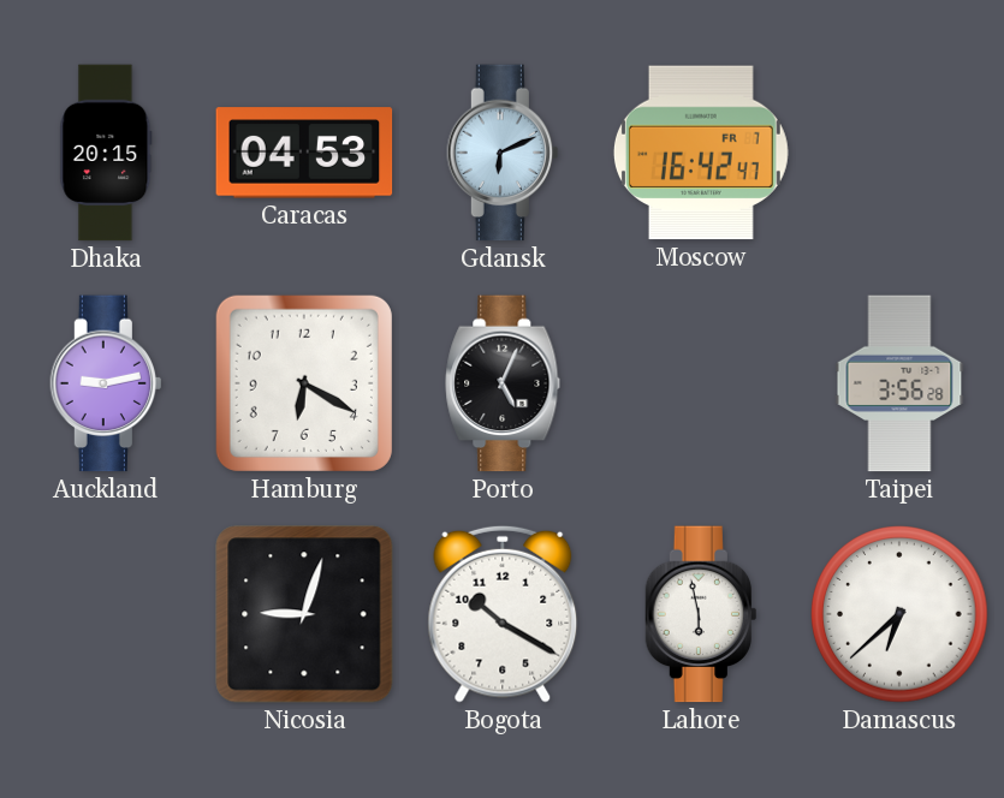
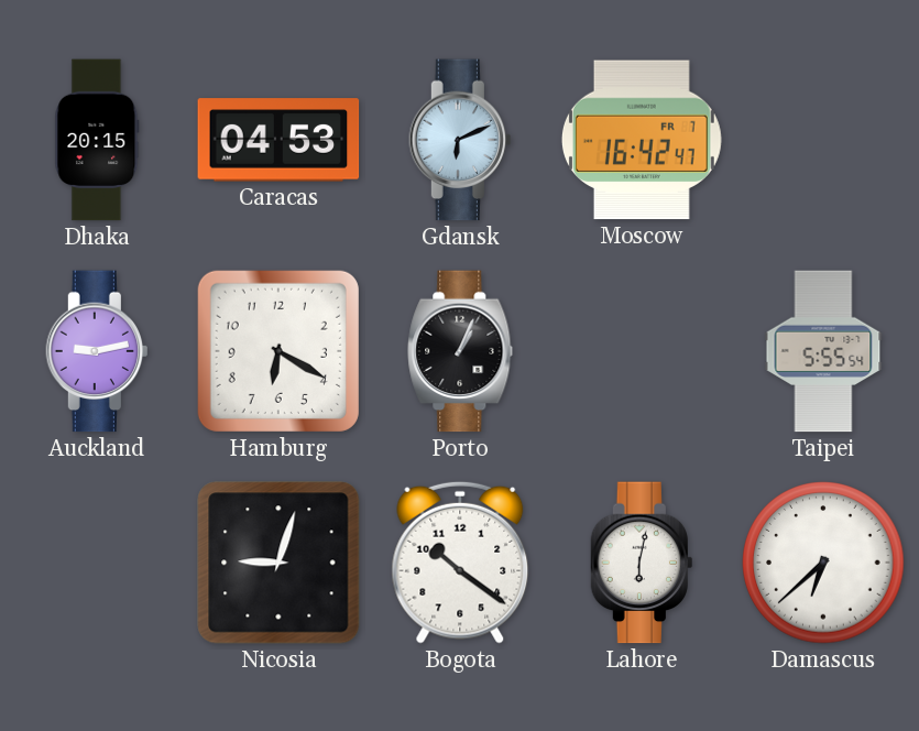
Porto: 5:04 -> 1:04 (460, 351)
Taipei: 3:56 -> 5:55 (823, 351)
Bogota: 10:20 -> 10:21 (460, 563)
Lahore: 5:58 -> 6:02 (641, 563)
